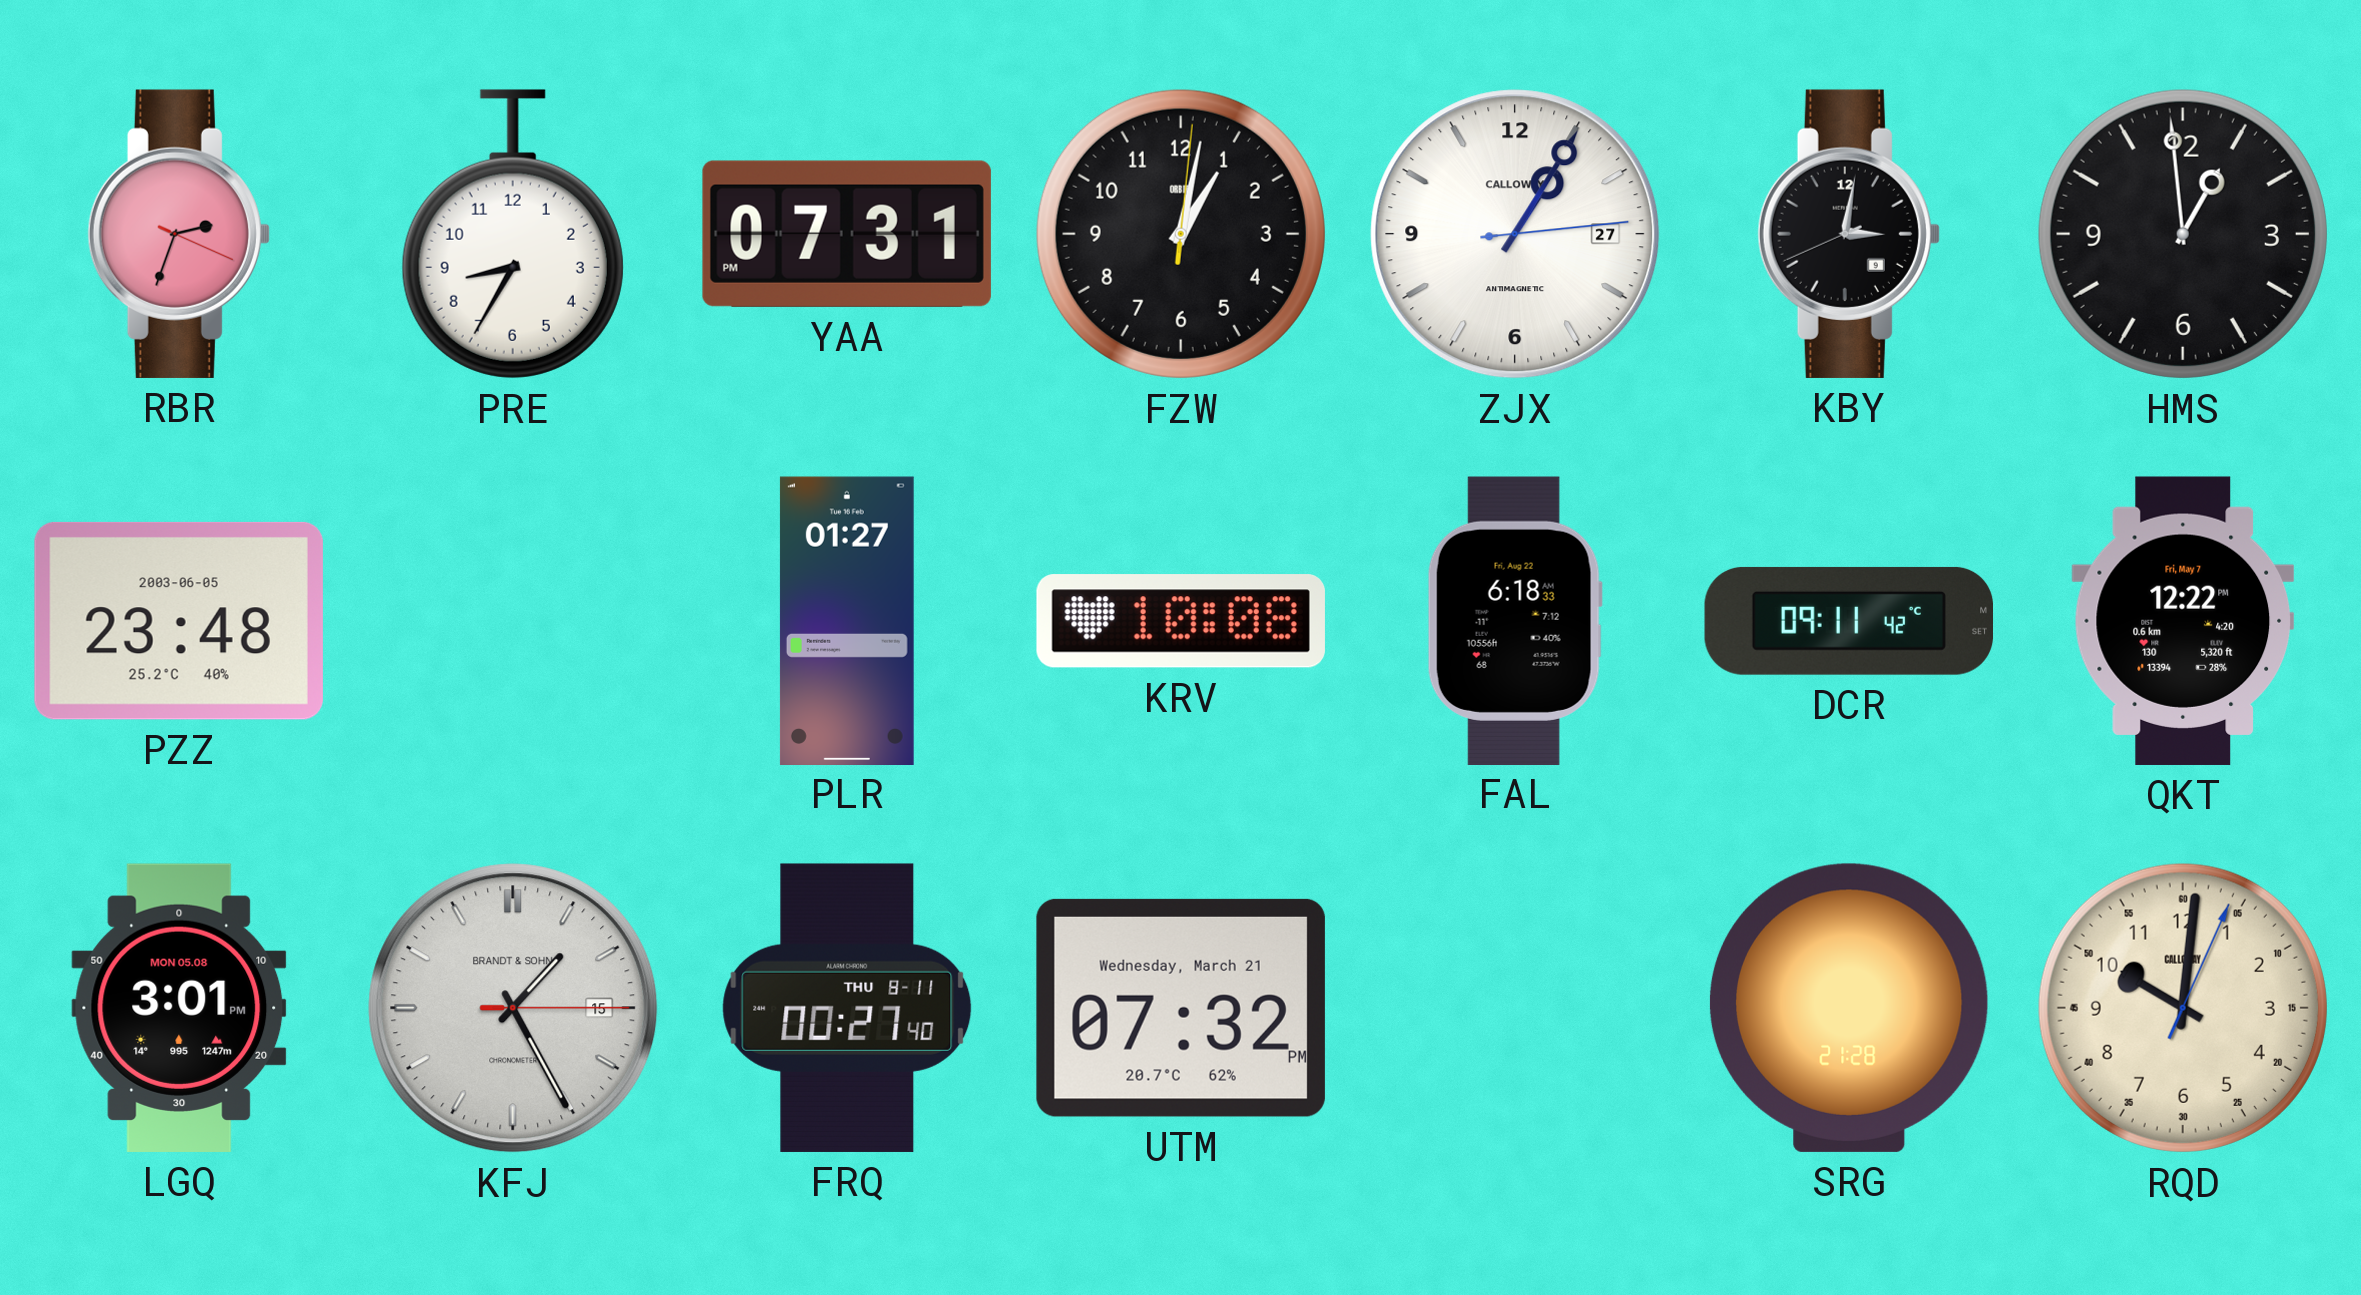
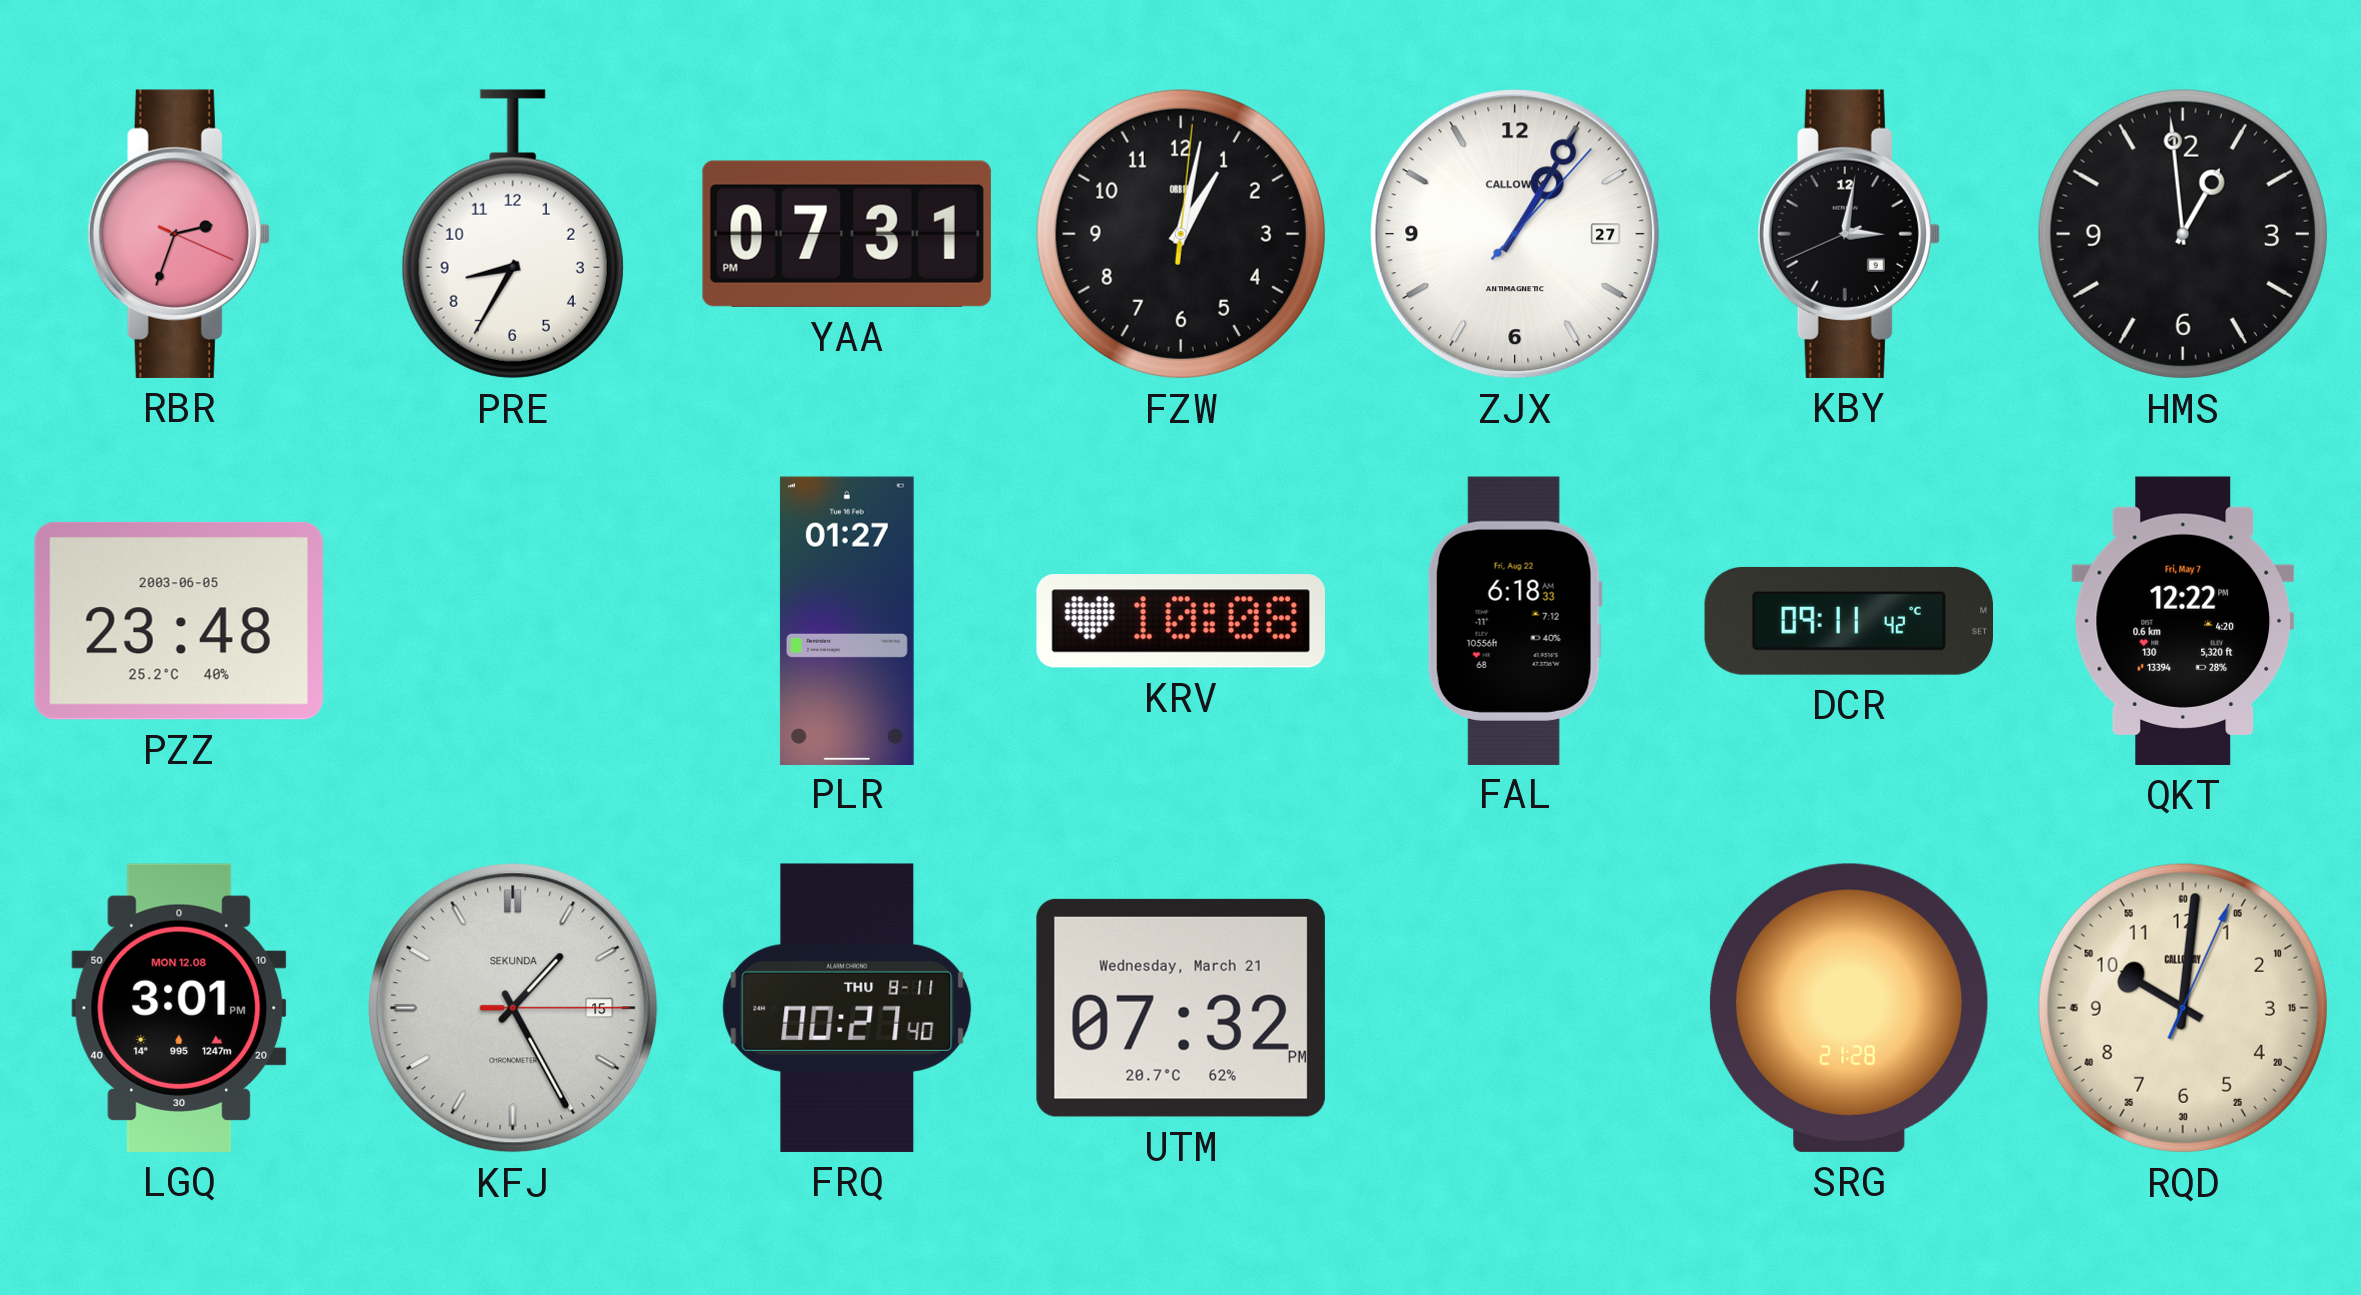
ZJX: 1:05:14 -> 1:05:07 (1515, 234)
LGQ date: MON 05.08 -> MON 12.08 (179, 1008)
KFJ brand: BRANDT & SOHN -> SEKUNDA (513, 1008)
